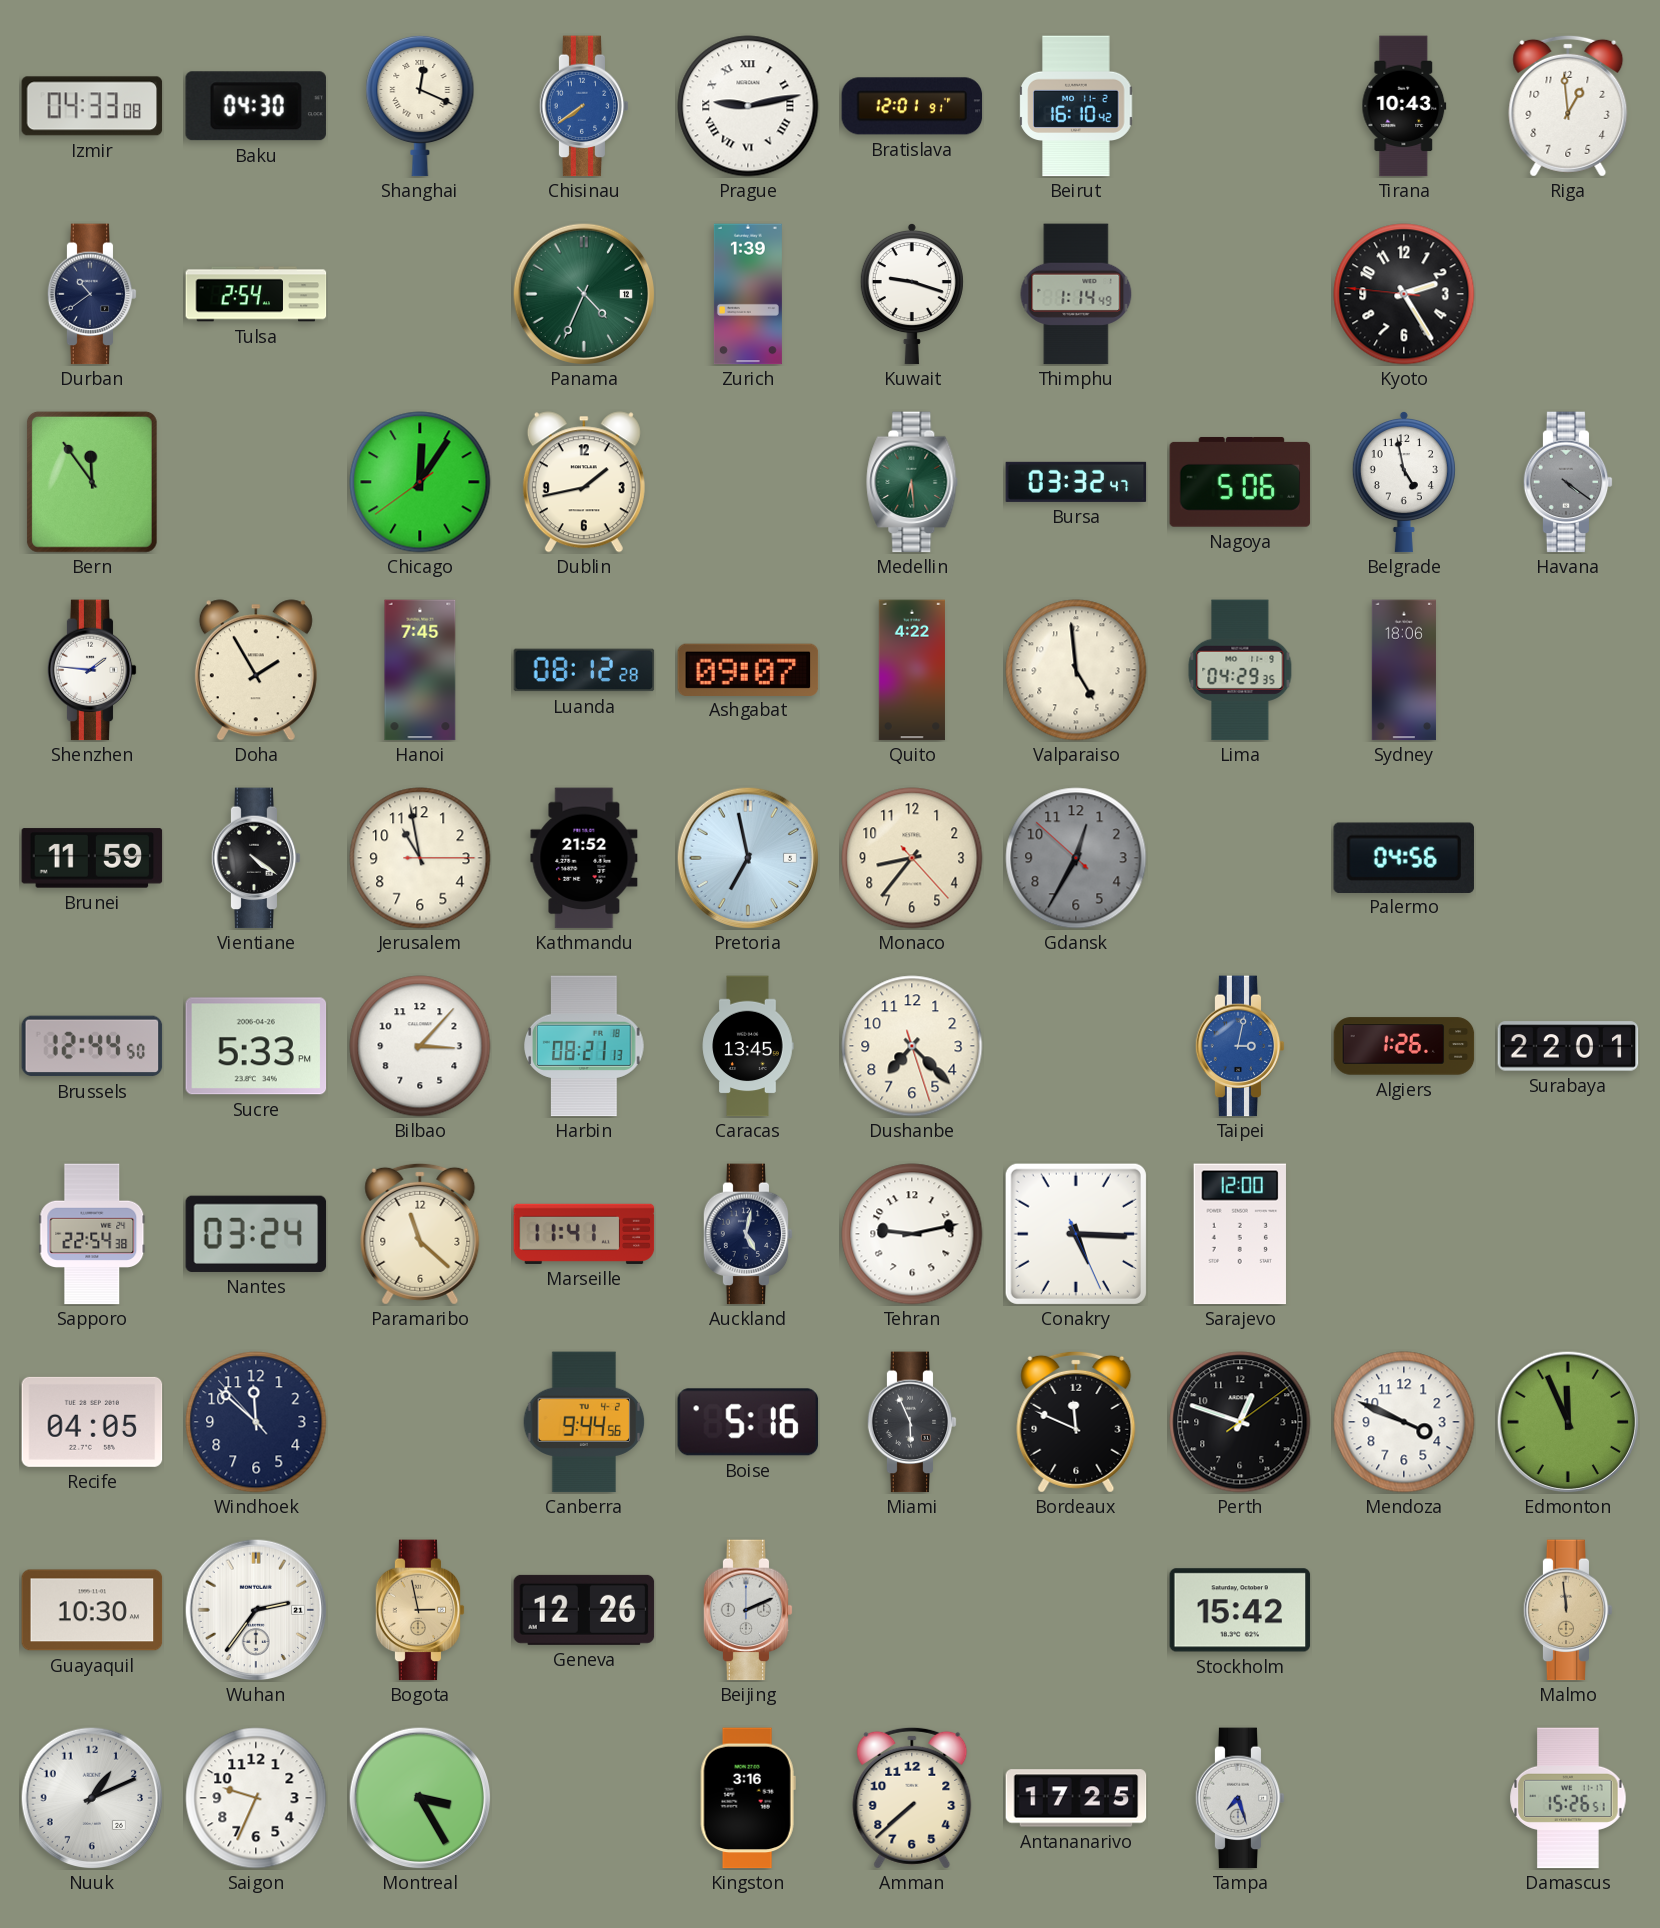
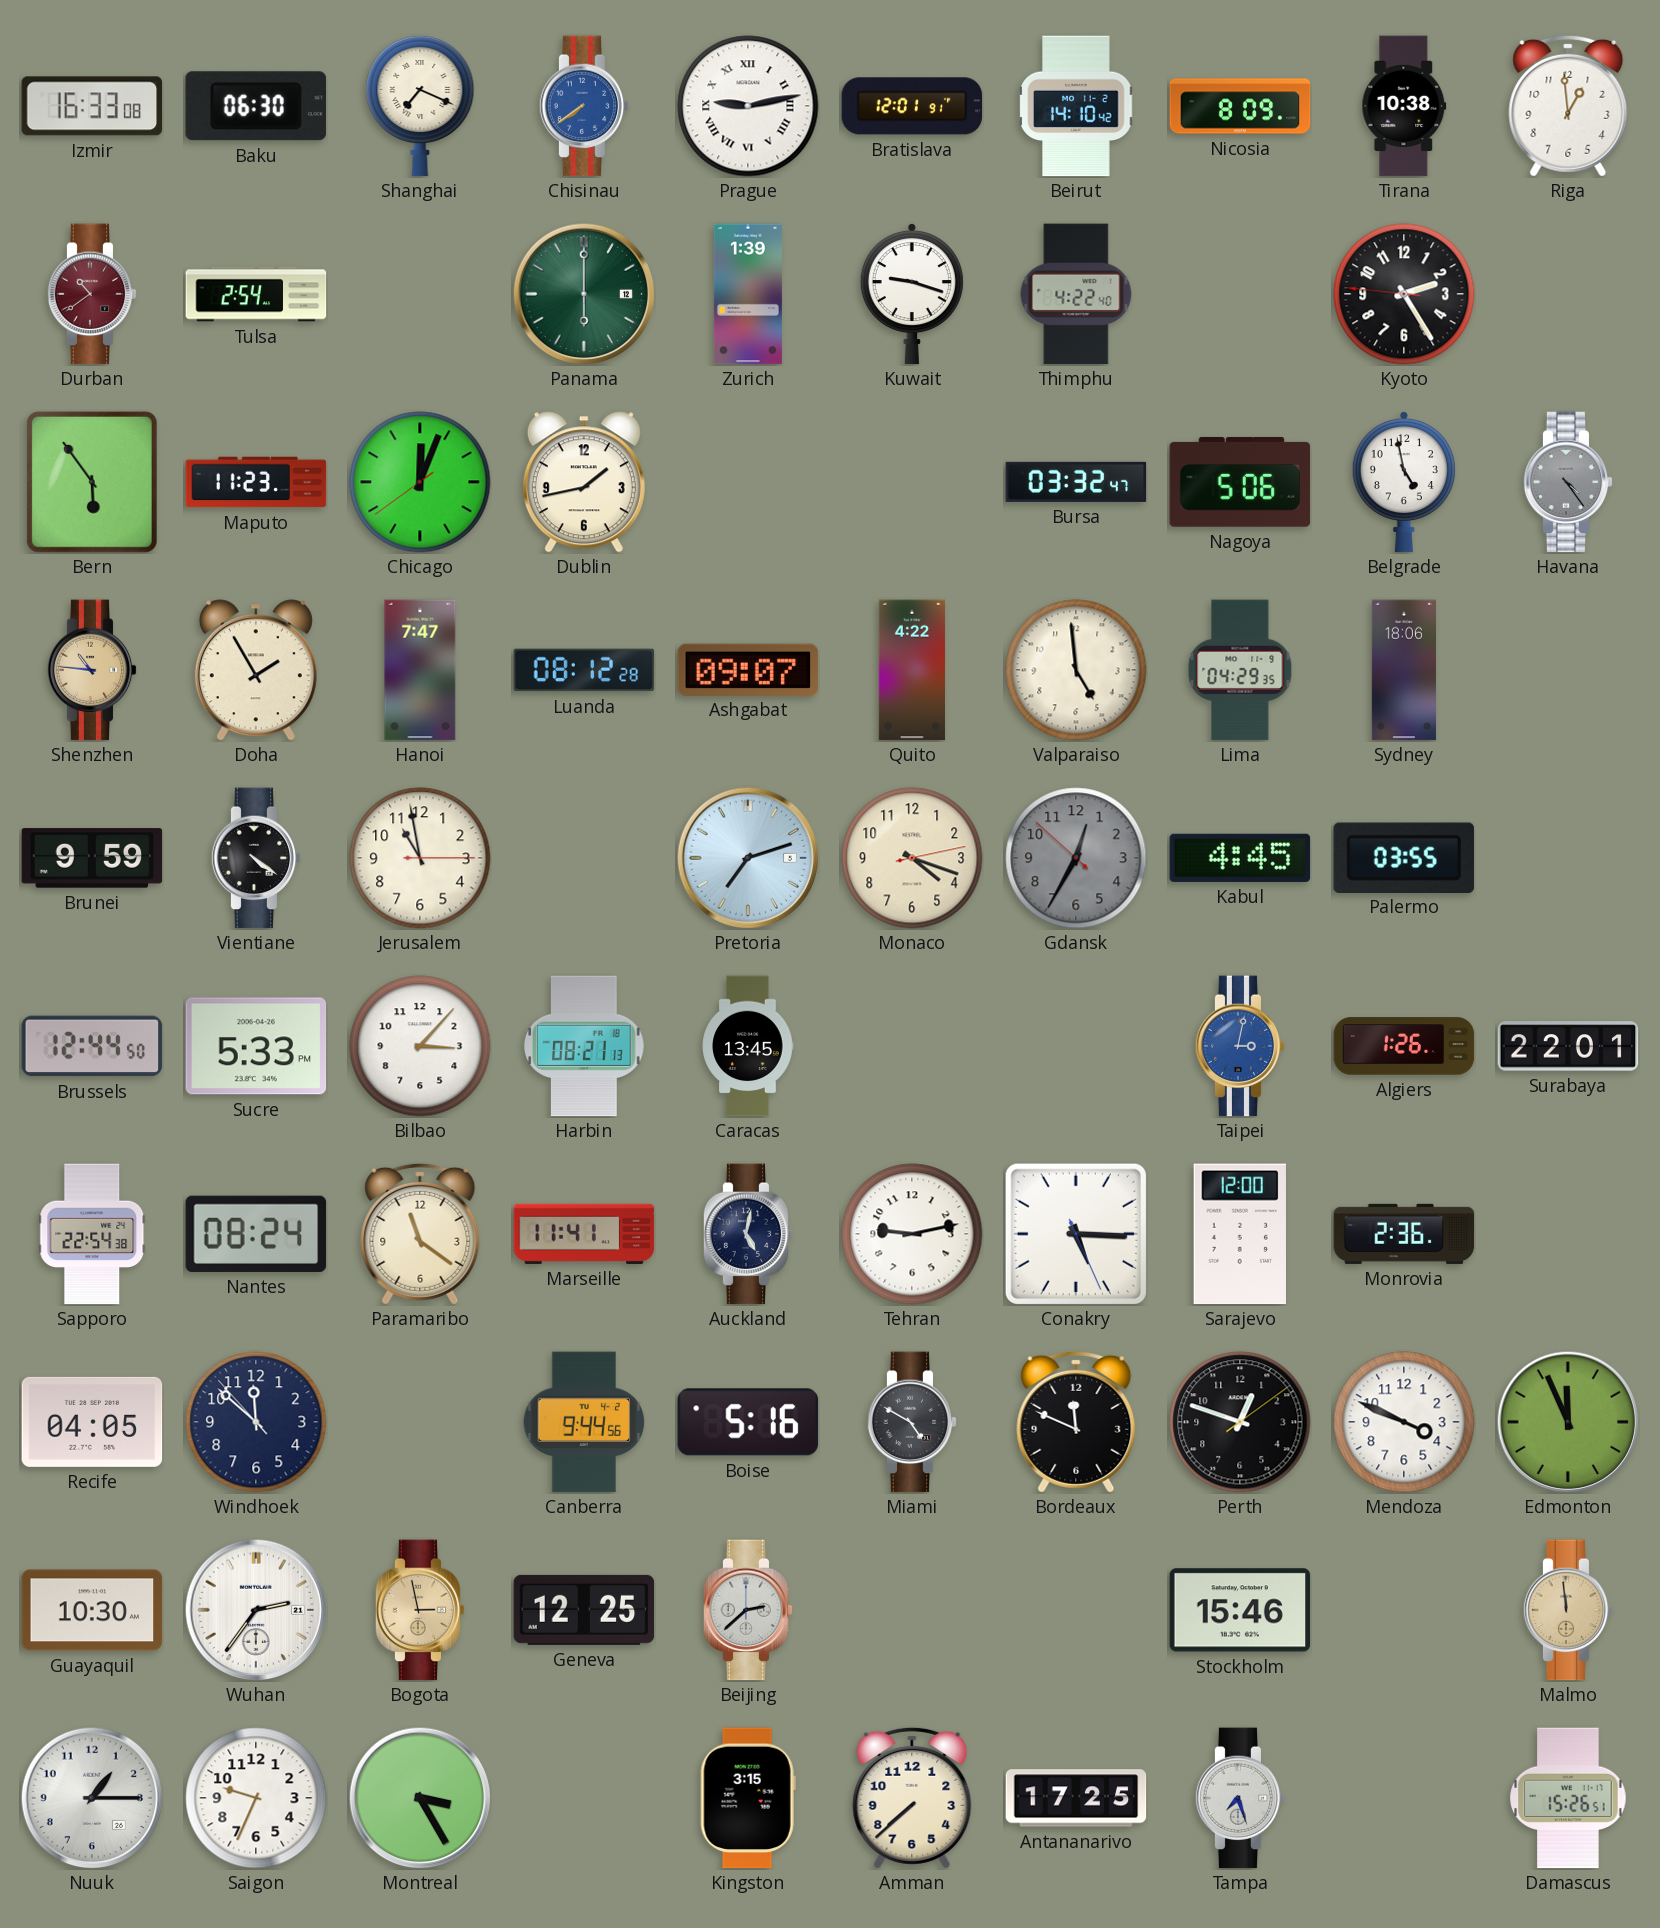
Izmir: 04:33 -> 16:33 (92, 106)
Baku: 04:30 -> 06:30 (256, 106)
Shanghai: 12:19 -> 7:19 (420, 106)
Beirut: 16:10 -> 14:10 (1076, 106)
Nicosia: none -> 8:09 (1240, 106)
Tirana: 10:43 -> 10:38 (1404, 106)
Durban dial: navy -> burgundy (92, 294)
Panama: 4:34 -> 6:00 (584, 294)
Thimphu: 1:14 -> 4:22 (1076, 294)
Bern: 11:54 -> 5:54 (92, 482)
Maputo: none -> 11:23 (256, 482)
Chicago: 12:05 -> 12:03 (420, 482)
Medellin: 6:29 -> none (912, 482)
Havana: 4:21 -> 4:24 (1568, 482)
Shenzhen: 1:46 -> 10:46 (92, 670)
Shenzhen dial: white -> champagne (92, 670)
Hanoi: 7:45 -> 7:47 (420, 670)
Brunei: 11:59 -> 9:59 (92, 858)
Kathmandu: 21:52 -> none (584, 858)
Pretoria: 6:58 -> 7:12 (748, 858)
Monaco: 8:36 -> 4:18 (912, 858)
Kabul: none -> 4:45 (1240, 858)
Palermo: 04:56 -> 03:55 (1404, 857)
Dushanbe: 7:22 -> none (912, 1046)
Nantes: 03:24 -> 08:24 (256, 1234)
Paramaribo: 11:22 -> 11:21 (420, 1234)
Monrovia: none -> 2:36 (1404, 1234)
Miami: 5:56 -> 4:50 (912, 1422)
Geneva: 12:26 -> 12:25 (584, 1610)
Beijing: 2:11 -> 2:38 (748, 1610)
Stockholm: 15:42 -> 15:46 (1240, 1610)
Nuuk: 1:11 -> 1:15 (92, 1798)
Kingston: 3:16 -> 3:15 (748, 1798)
